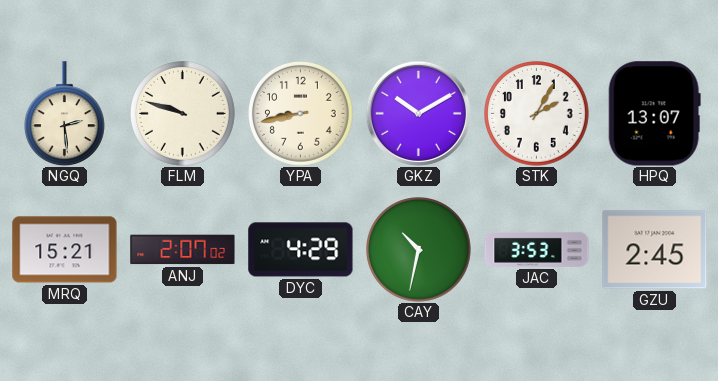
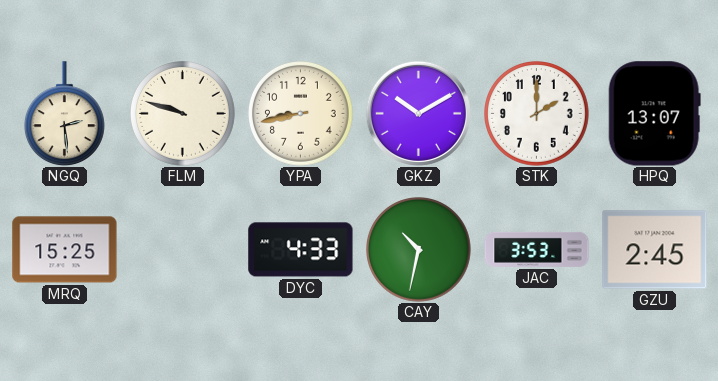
STK: 2:05 -> 2:00 (537, 114)
MRQ: 15:21 -> 15:25 (65, 250)
ANJ: 2:07 -> none (183, 250)
DYC: 4:29 -> 4:33 (301, 250)
